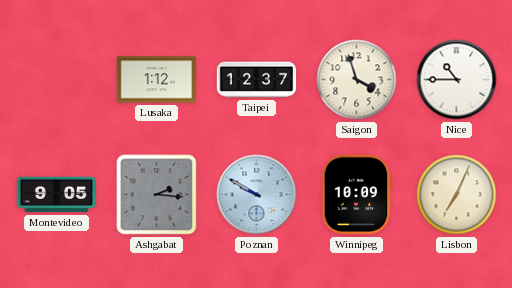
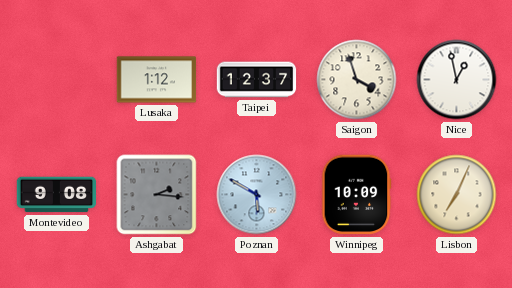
Nice: 10:45 -> 12:58 (457, 80)
Montevideo: 9:05 -> 9:08 (57, 195)
Poznan: 9:50 -> 5:50 (257, 195)
